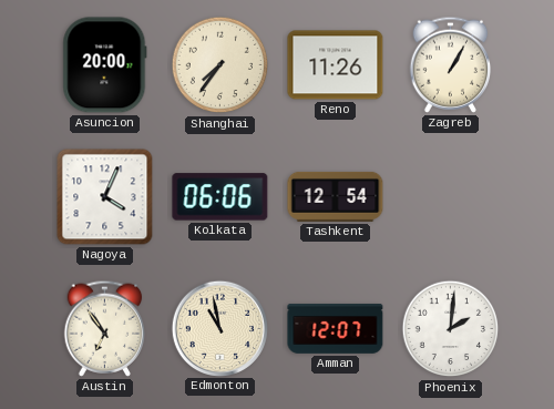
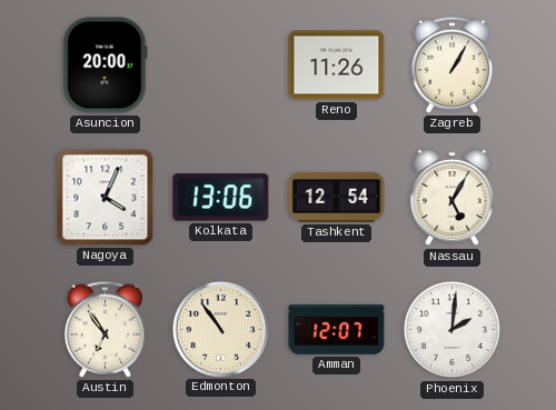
Shanghai: 7:36 -> none (220, 65)
Kolkata: 06:06 -> 13:06 (221, 198)
Nassau: none -> 5:05 (453, 198)
Edmonton: 10:58 -> 10:54 (220, 329)
